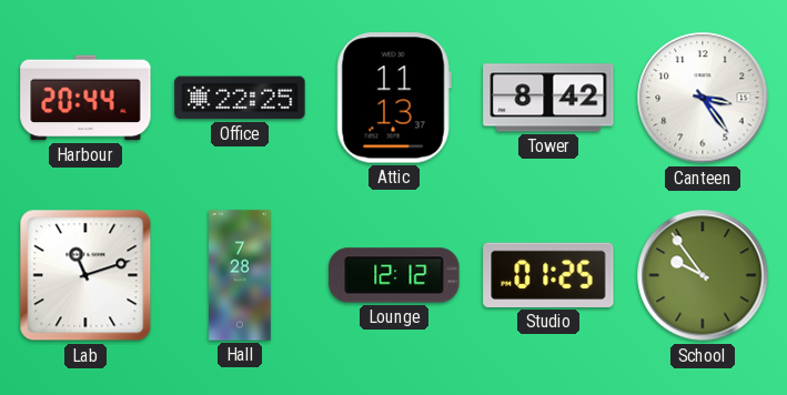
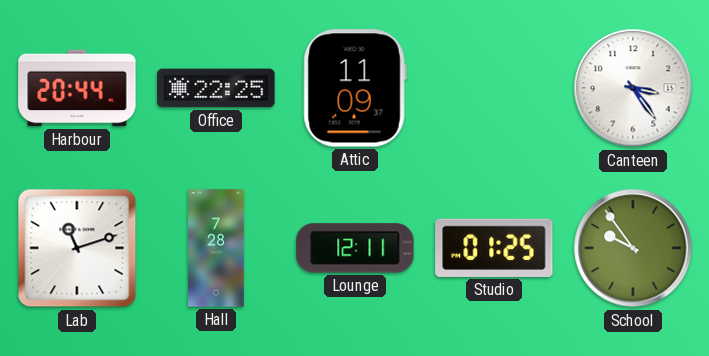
Attic: 11:13 -> 11:09 (355, 88)
Tower: 8:42 -> none (548, 98)
Lounge: 12:12 -> 12:11 (355, 248)
